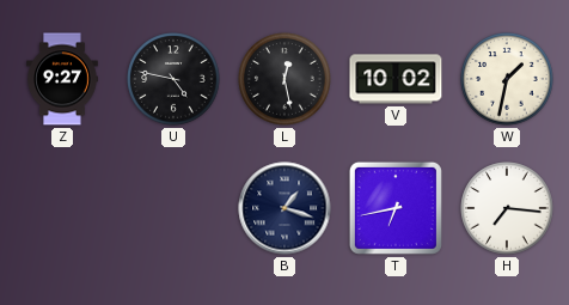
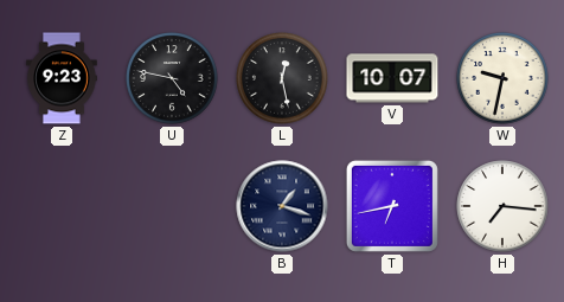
Z: 9:27 -> 9:23 (63, 78)
V: 10:02 -> 10:07 (392, 78)
W: 1:32 -> 9:32 (502, 78)
